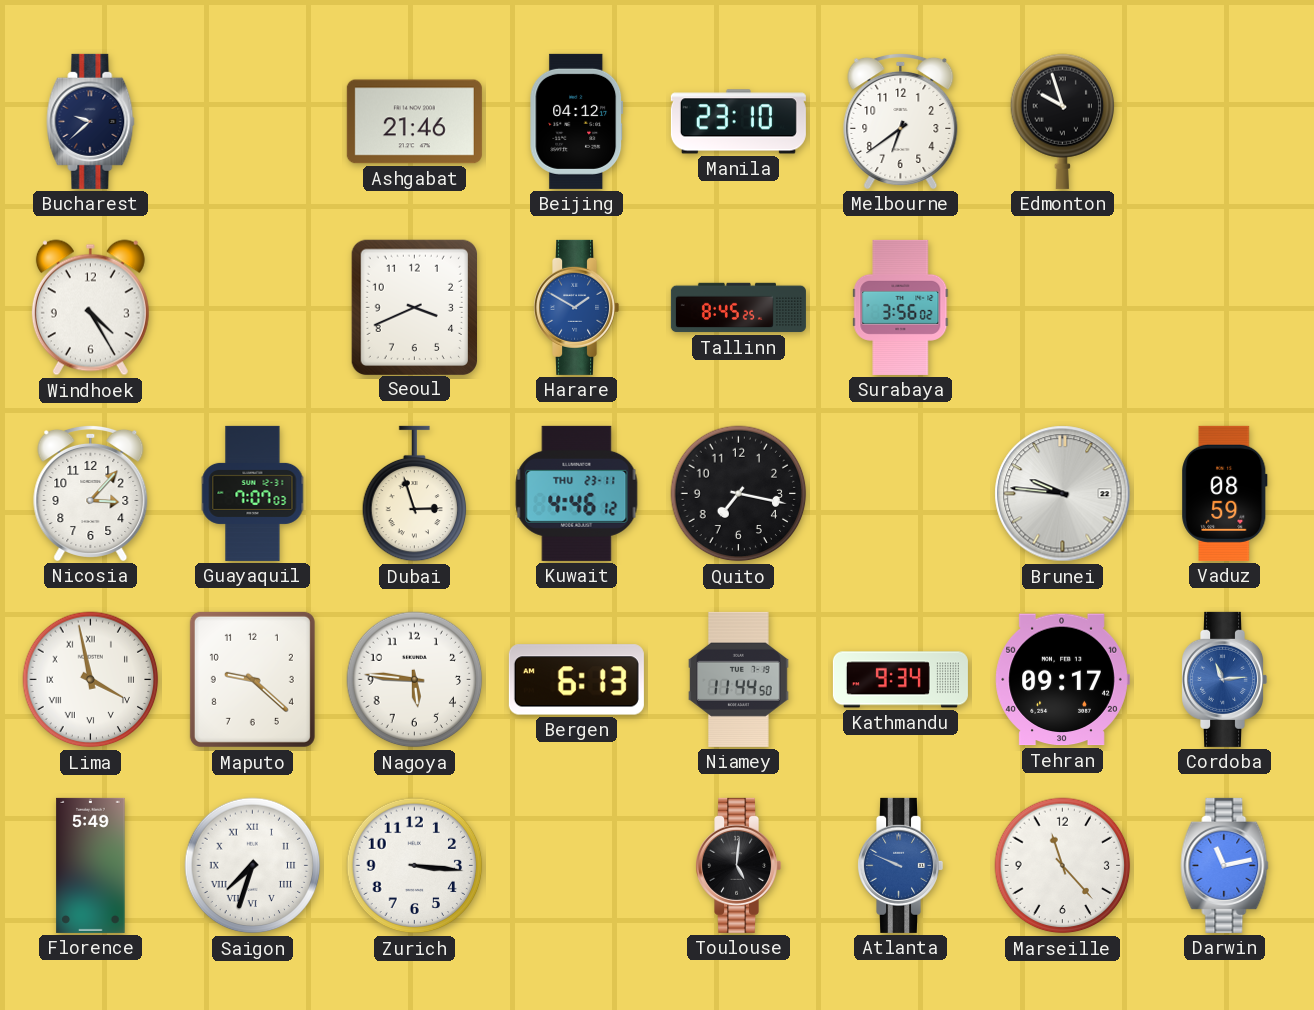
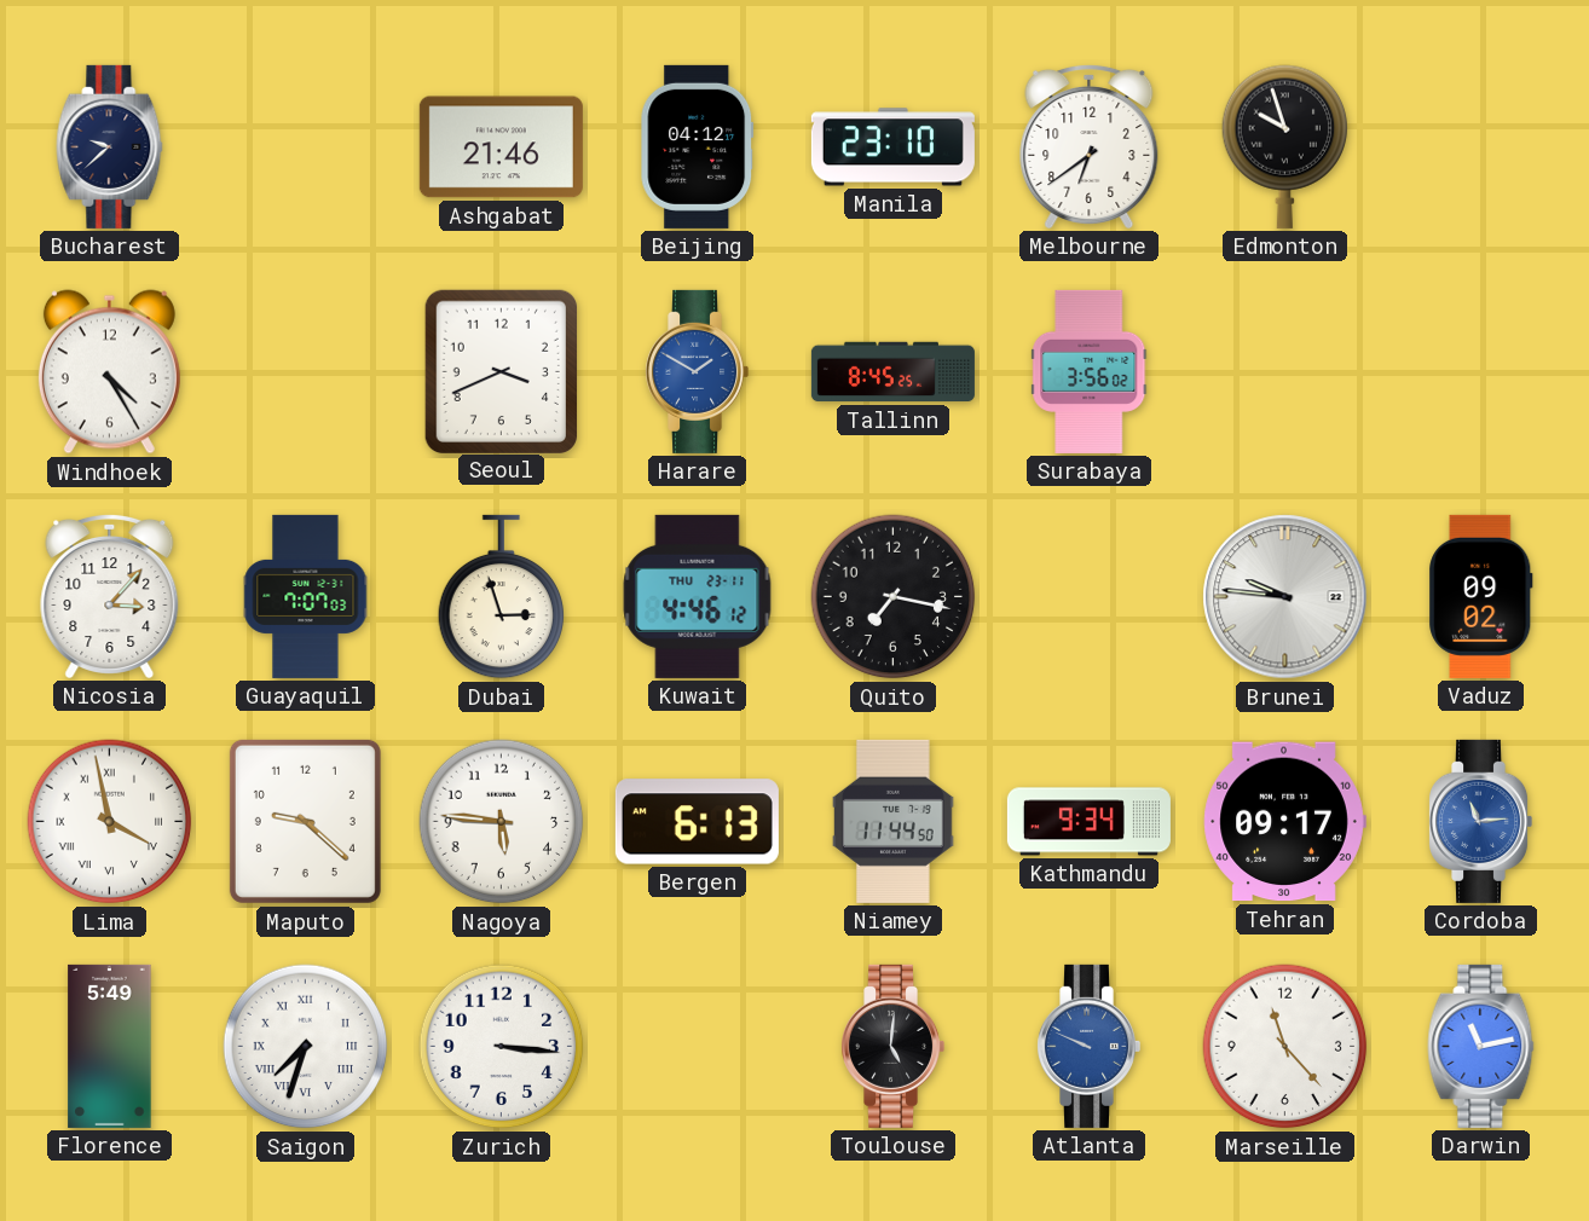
Vaduz: 08:59 -> 09:02 (1481, 596)
